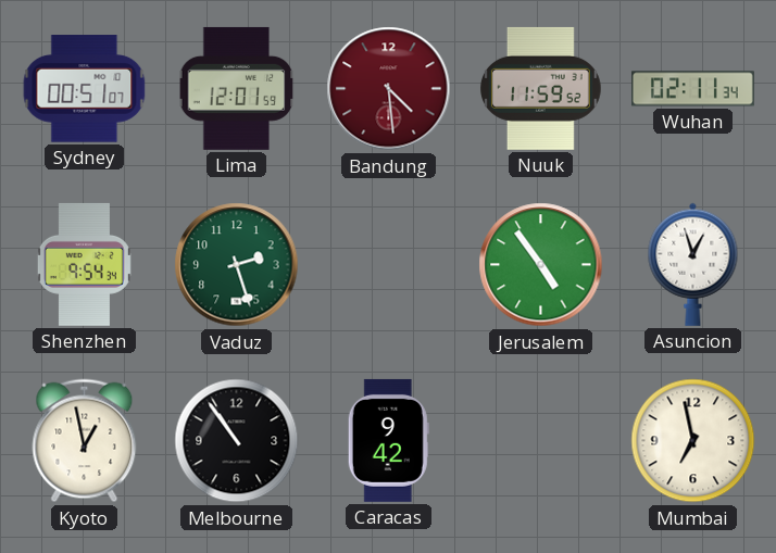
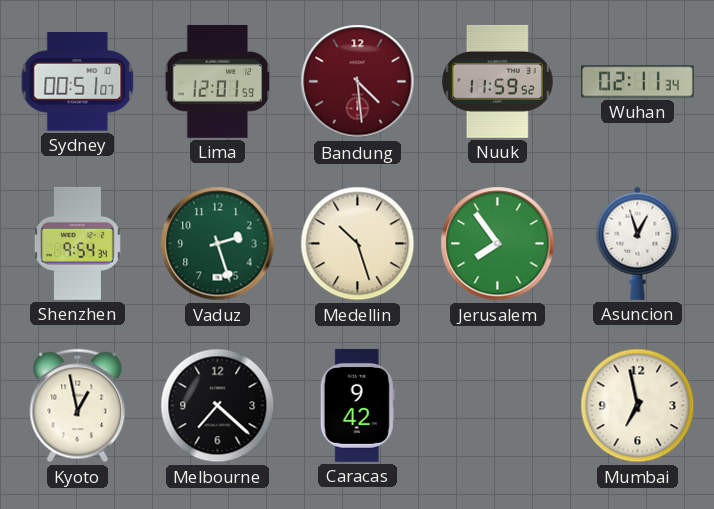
Medellin: none -> 10:27 (358, 244)
Jerusalem: 4:54 -> 7:54 (498, 244)
Melbourne: 10:54 -> 7:22 (218, 406)
